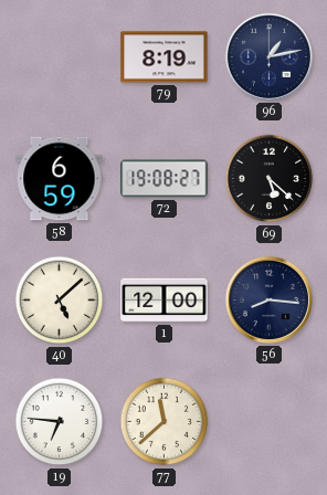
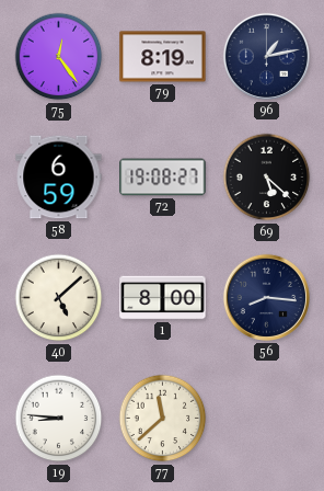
75: none -> 12:24 (59, 57)
1: 12:00 -> 8:00 (163, 298)
19: 6:46 -> 8:46 (59, 419)
